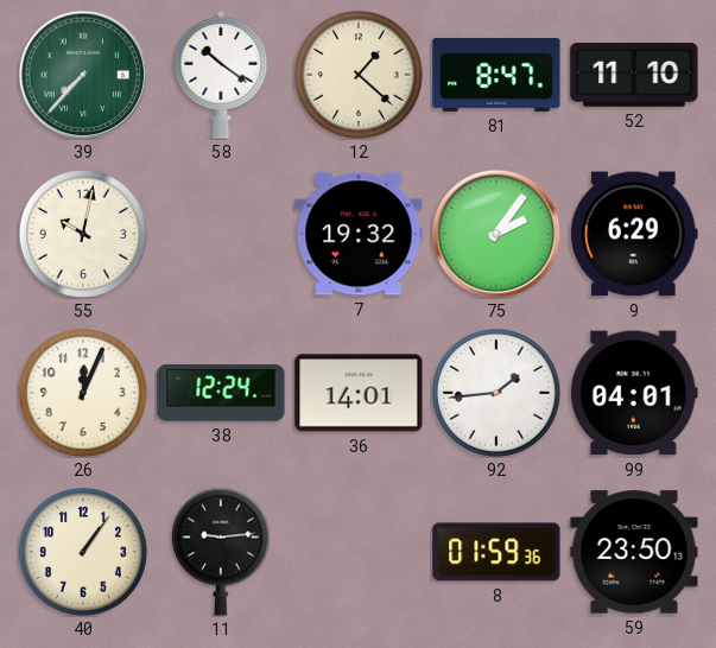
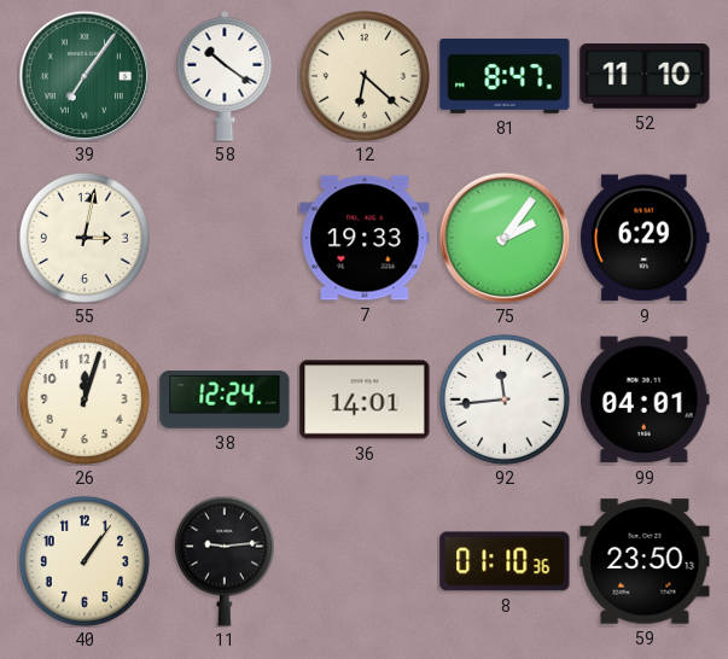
39: 7:37 -> 7:06 (85, 76)
12: 1:22 -> 6:22 (365, 76)
55: 10:02 -> 3:02 (85, 238)
7: 19:32 -> 19:33 (365, 238)
26: 12:04 -> 12:03 (85, 400)
92: 1:44 -> 11:44 (505, 400)
8: 01:59 -> 01:10 (505, 561)
